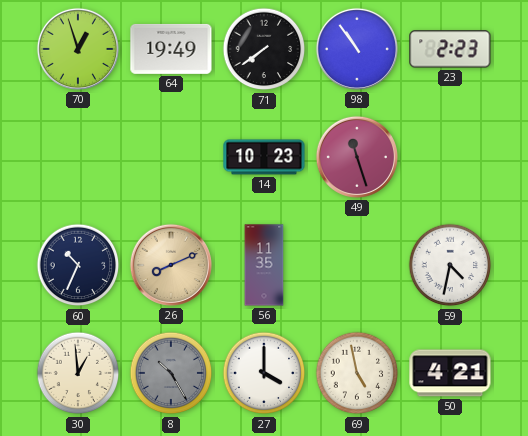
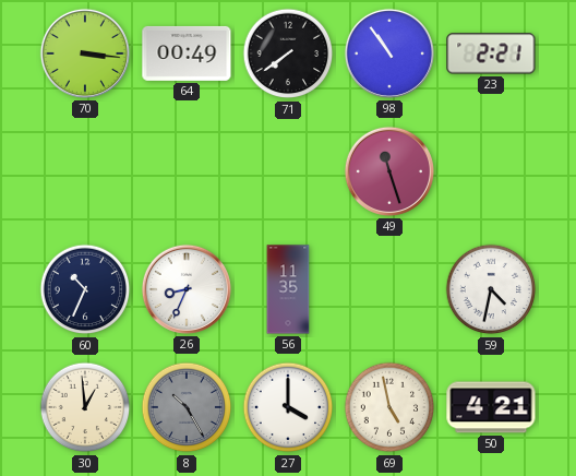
70: 12:57 -> 3:16 (85, 53)
64: 19:49 -> 00:49 (187, 53)
23: 2:23 -> 2:21 (491, 53)
14: 10:23 -> none (264, 157)
26: 8:11 -> 8:34 (187, 289)
26 dial: champagne -> white (187, 289)
